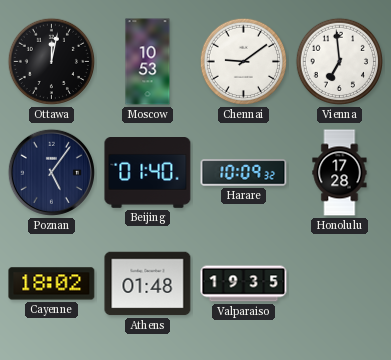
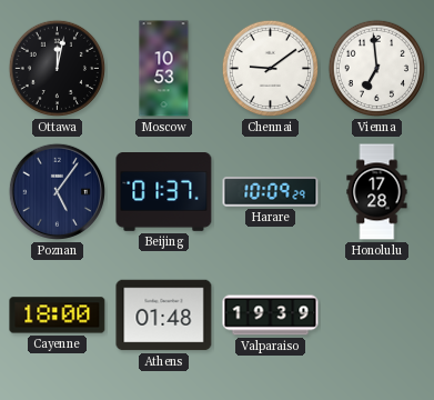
Beijing: 01:40 -> 01:37 (164, 192)
Harare: 10:09:32 -> 10:09:29 (271, 192)
Cayenne: 18:02 -> 18:00 (58, 316)
Valparaiso: 19:35 -> 19:39 (271, 316)
